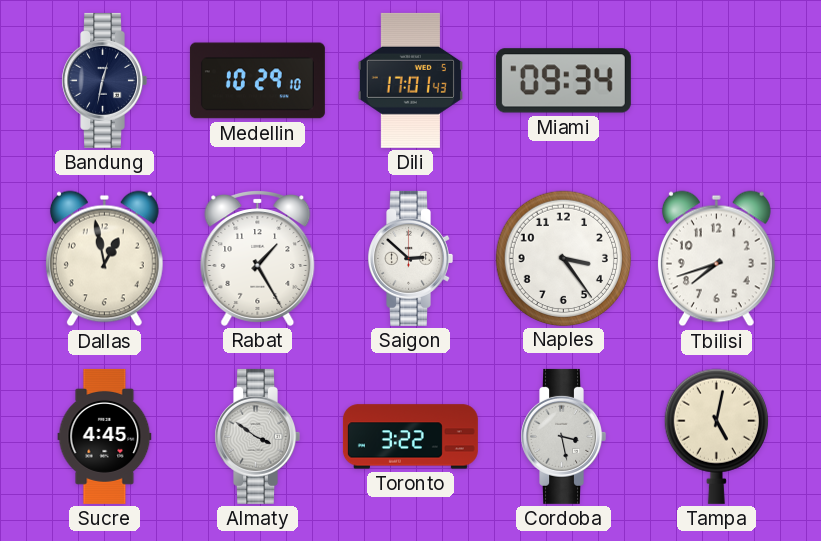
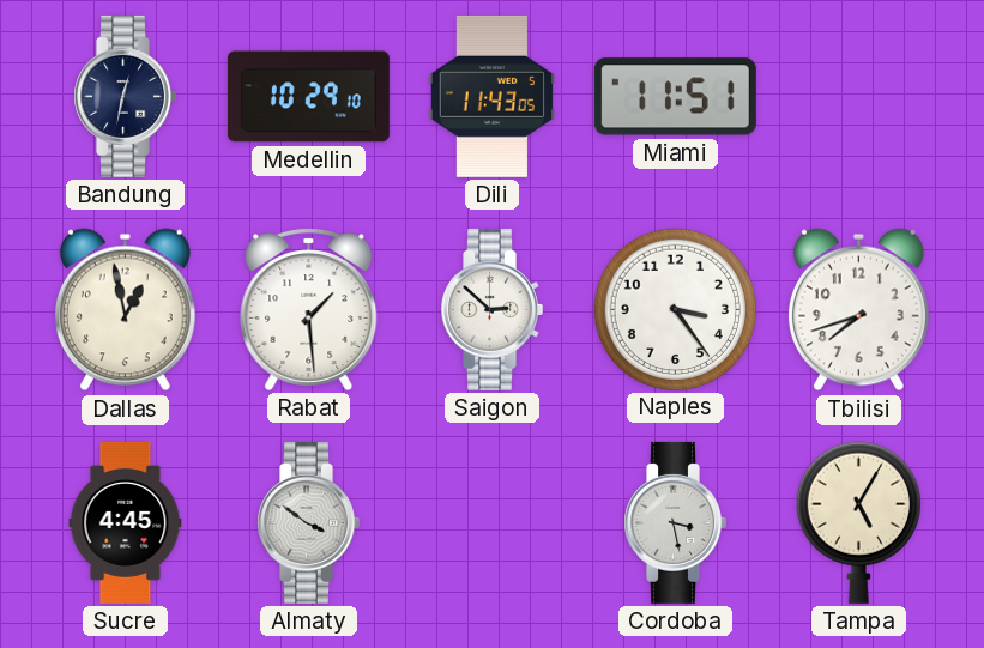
Dili: 17:01 -> 11:43 (491, 96)
Miami: 09:34 -> 11:51 (675, 97)
Rabat: 1:25 -> 1:29 (309, 309)
Toronto: 3:22 -> none (410, 437)
Tampa: 5:02 -> 5:05 (858, 522)
